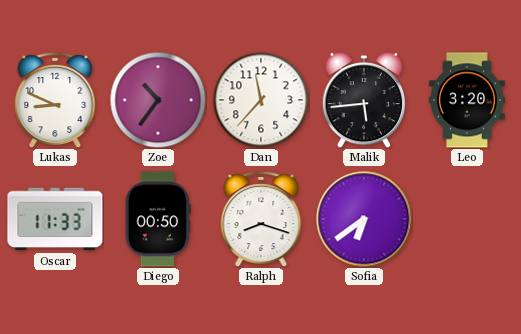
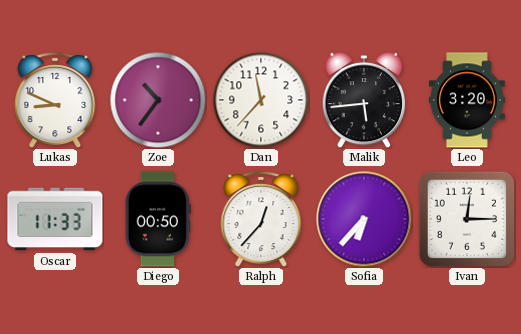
Ralph: 8:18 -> 12:37 (261, 220)
Sofia: 6:39 -> 6:37 (364, 219)
Ivan: none -> 12:15 (467, 219)
